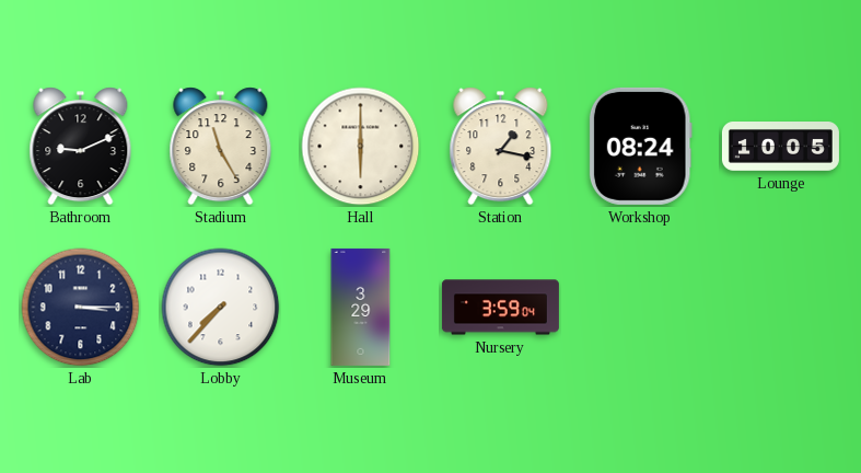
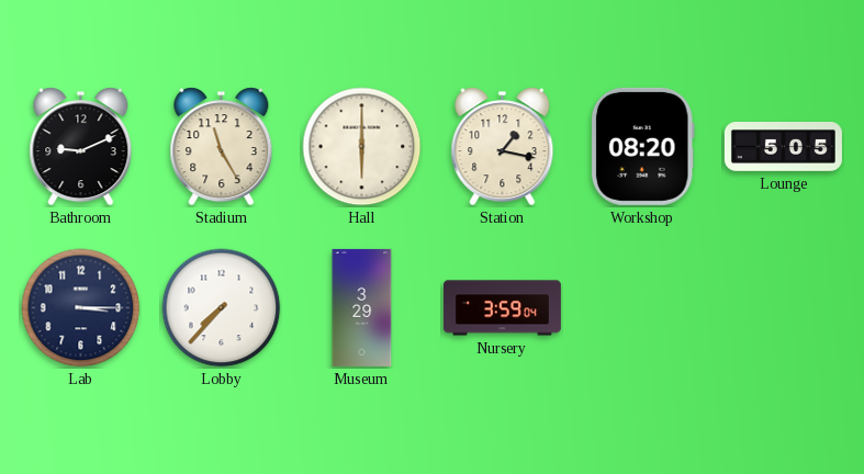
Workshop: 08:24 -> 08:20 (642, 146)
Lounge: 10:05 -> 5:05 (783, 147)
